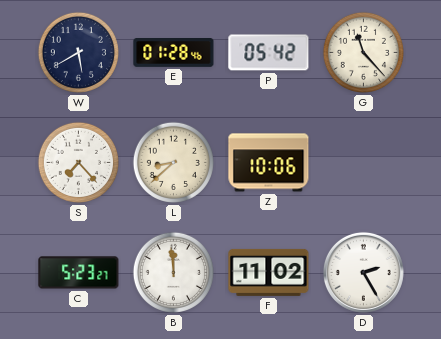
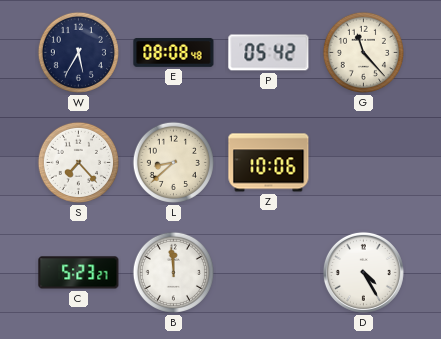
W: 5:40 -> 5:35 (78, 52)
E: 01:28 -> 08:08 (174, 53)
F: 11:02 -> none (269, 272)
D: 2:25 -> 4:25 (363, 272)
